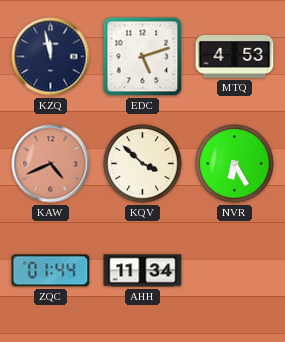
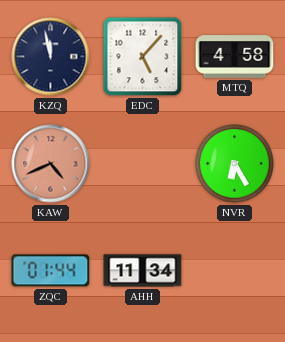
EDC: 5:12 -> 5:07 (143, 57)
MTQ: 4:53 -> 4:58 (235, 57)
KQV: 3:52 -> none (143, 164)
